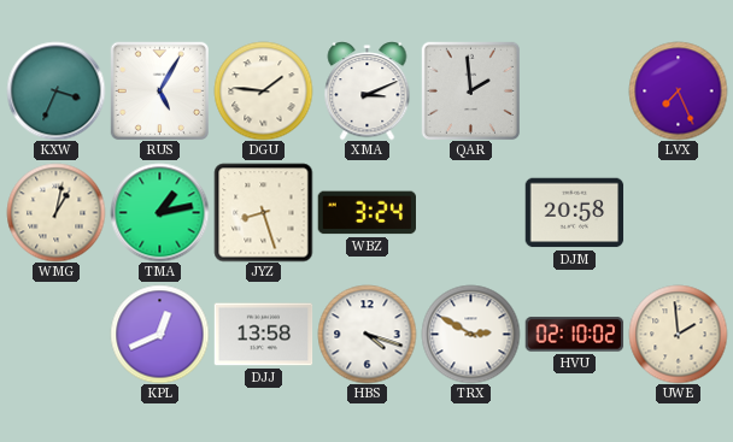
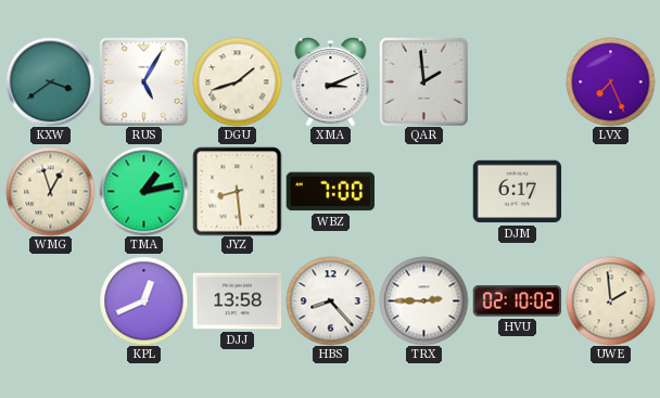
KXW: 3:34 -> 3:39 (50, 81)
DGU: 1:46 -> 1:42 (237, 81)
WMG: 1:02 -> 12:57 (50, 191)
JYZ: 8:27 -> 8:29 (237, 191)
WBZ: 3:24 -> 7:00 (330, 192)
DJM: 20:58 -> 6:17 (517, 192)
HBS: 4:18 -> 8:23 (330, 300)
TRX: 2:50 -> 2:45 (423, 300)
